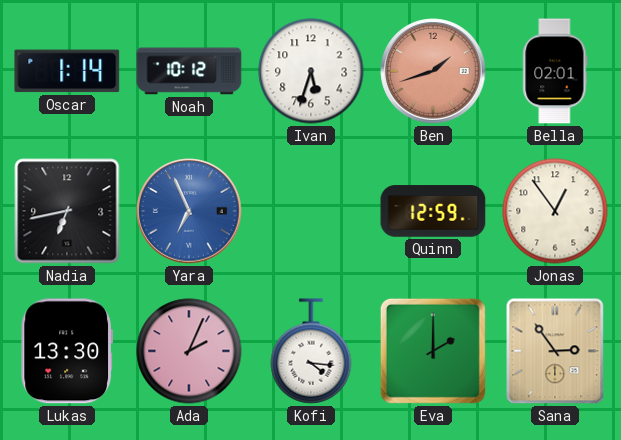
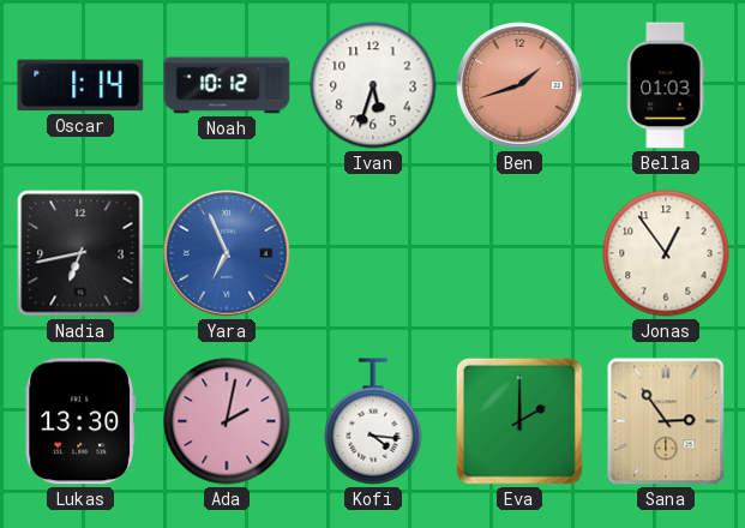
Bella: 02:01 -> 01:03 (666, 85)
Quinn: 12:59 -> none (433, 211)
Ada: 2:04 -> 2:02 (227, 421)
